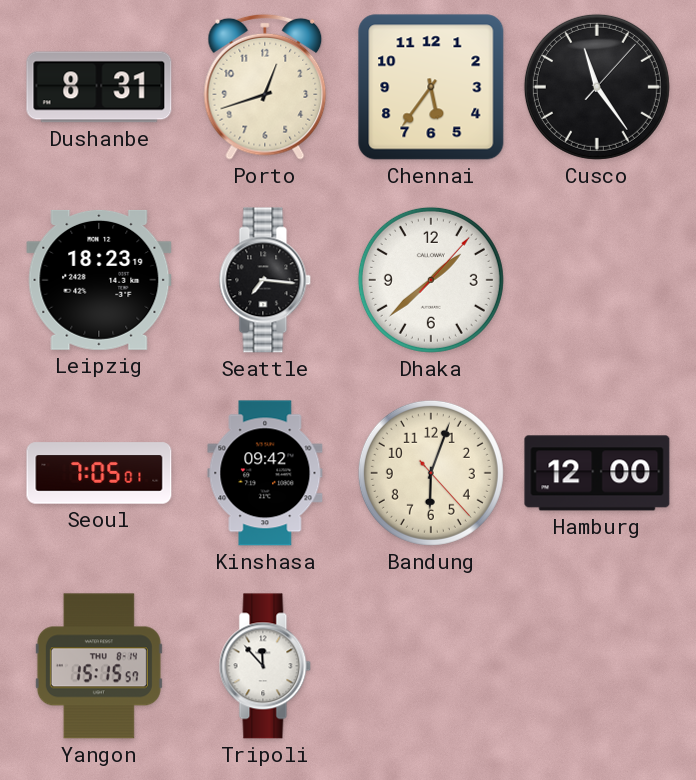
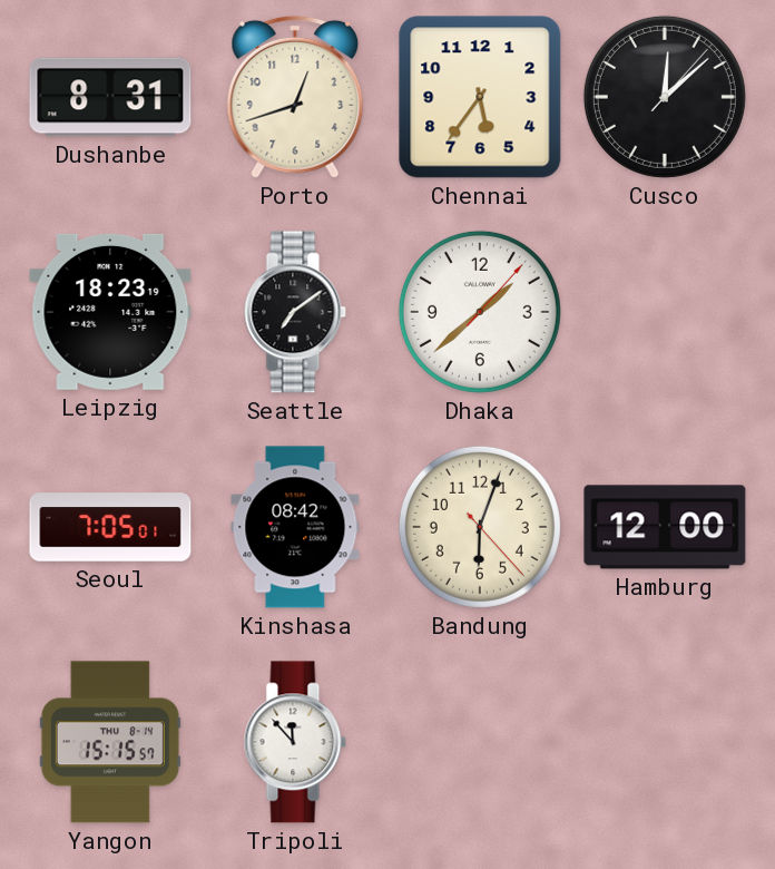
Cusco: 11:24 -> 12:08 (665, 97)
Seattle: 7:16 -> 7:09 (295, 312)
Kinshasa: 09:42 -> 08:42 (295, 527)
